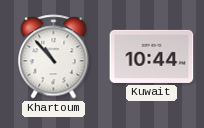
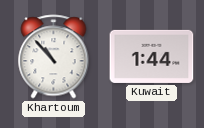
Kuwait: 10:44 -> 1:44 (152, 56)
